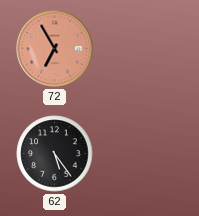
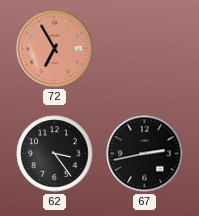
62: 5:24 -> 3:24 (55, 154)
67: none -> 2:43 (145, 154)
